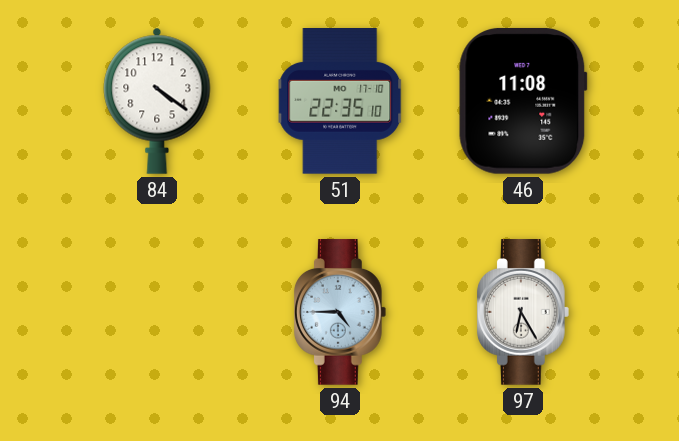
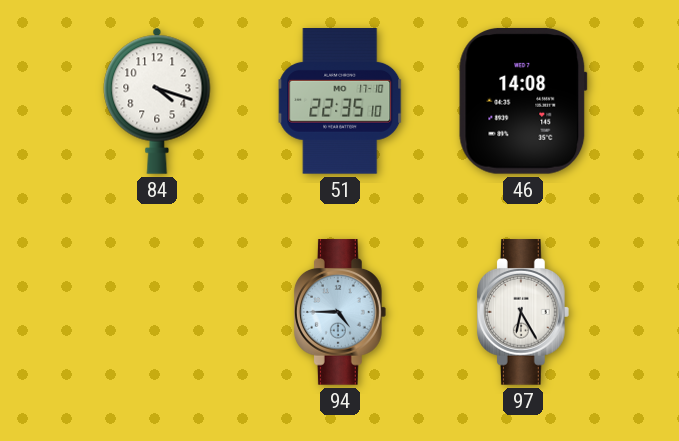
84: 4:21 -> 4:18 (157, 101)
46: 11:08 -> 14:08 (523, 101)
